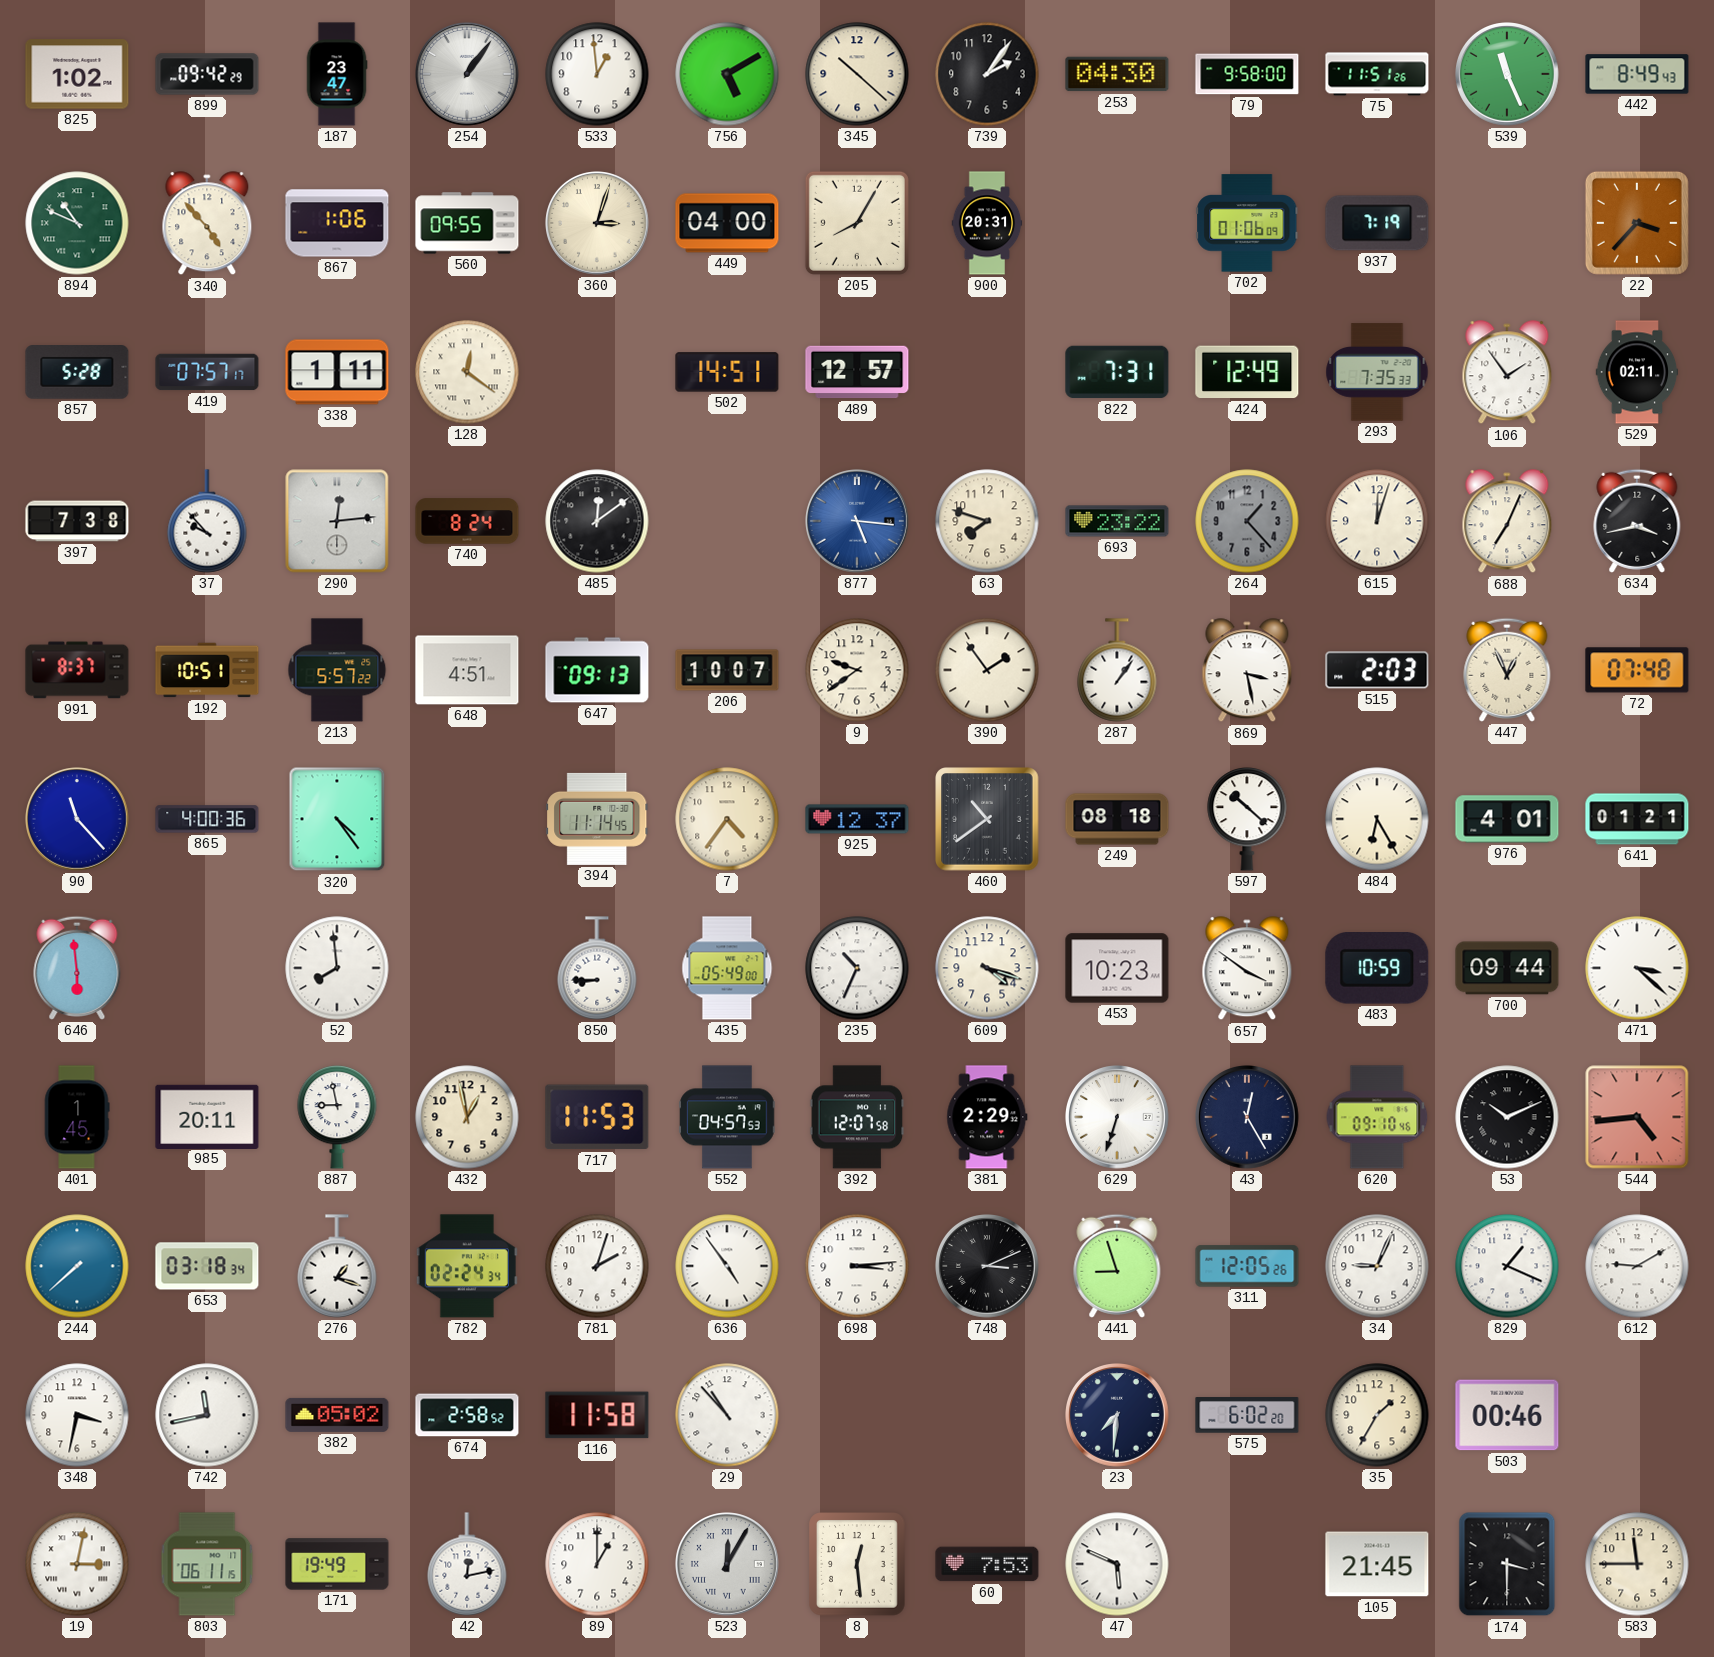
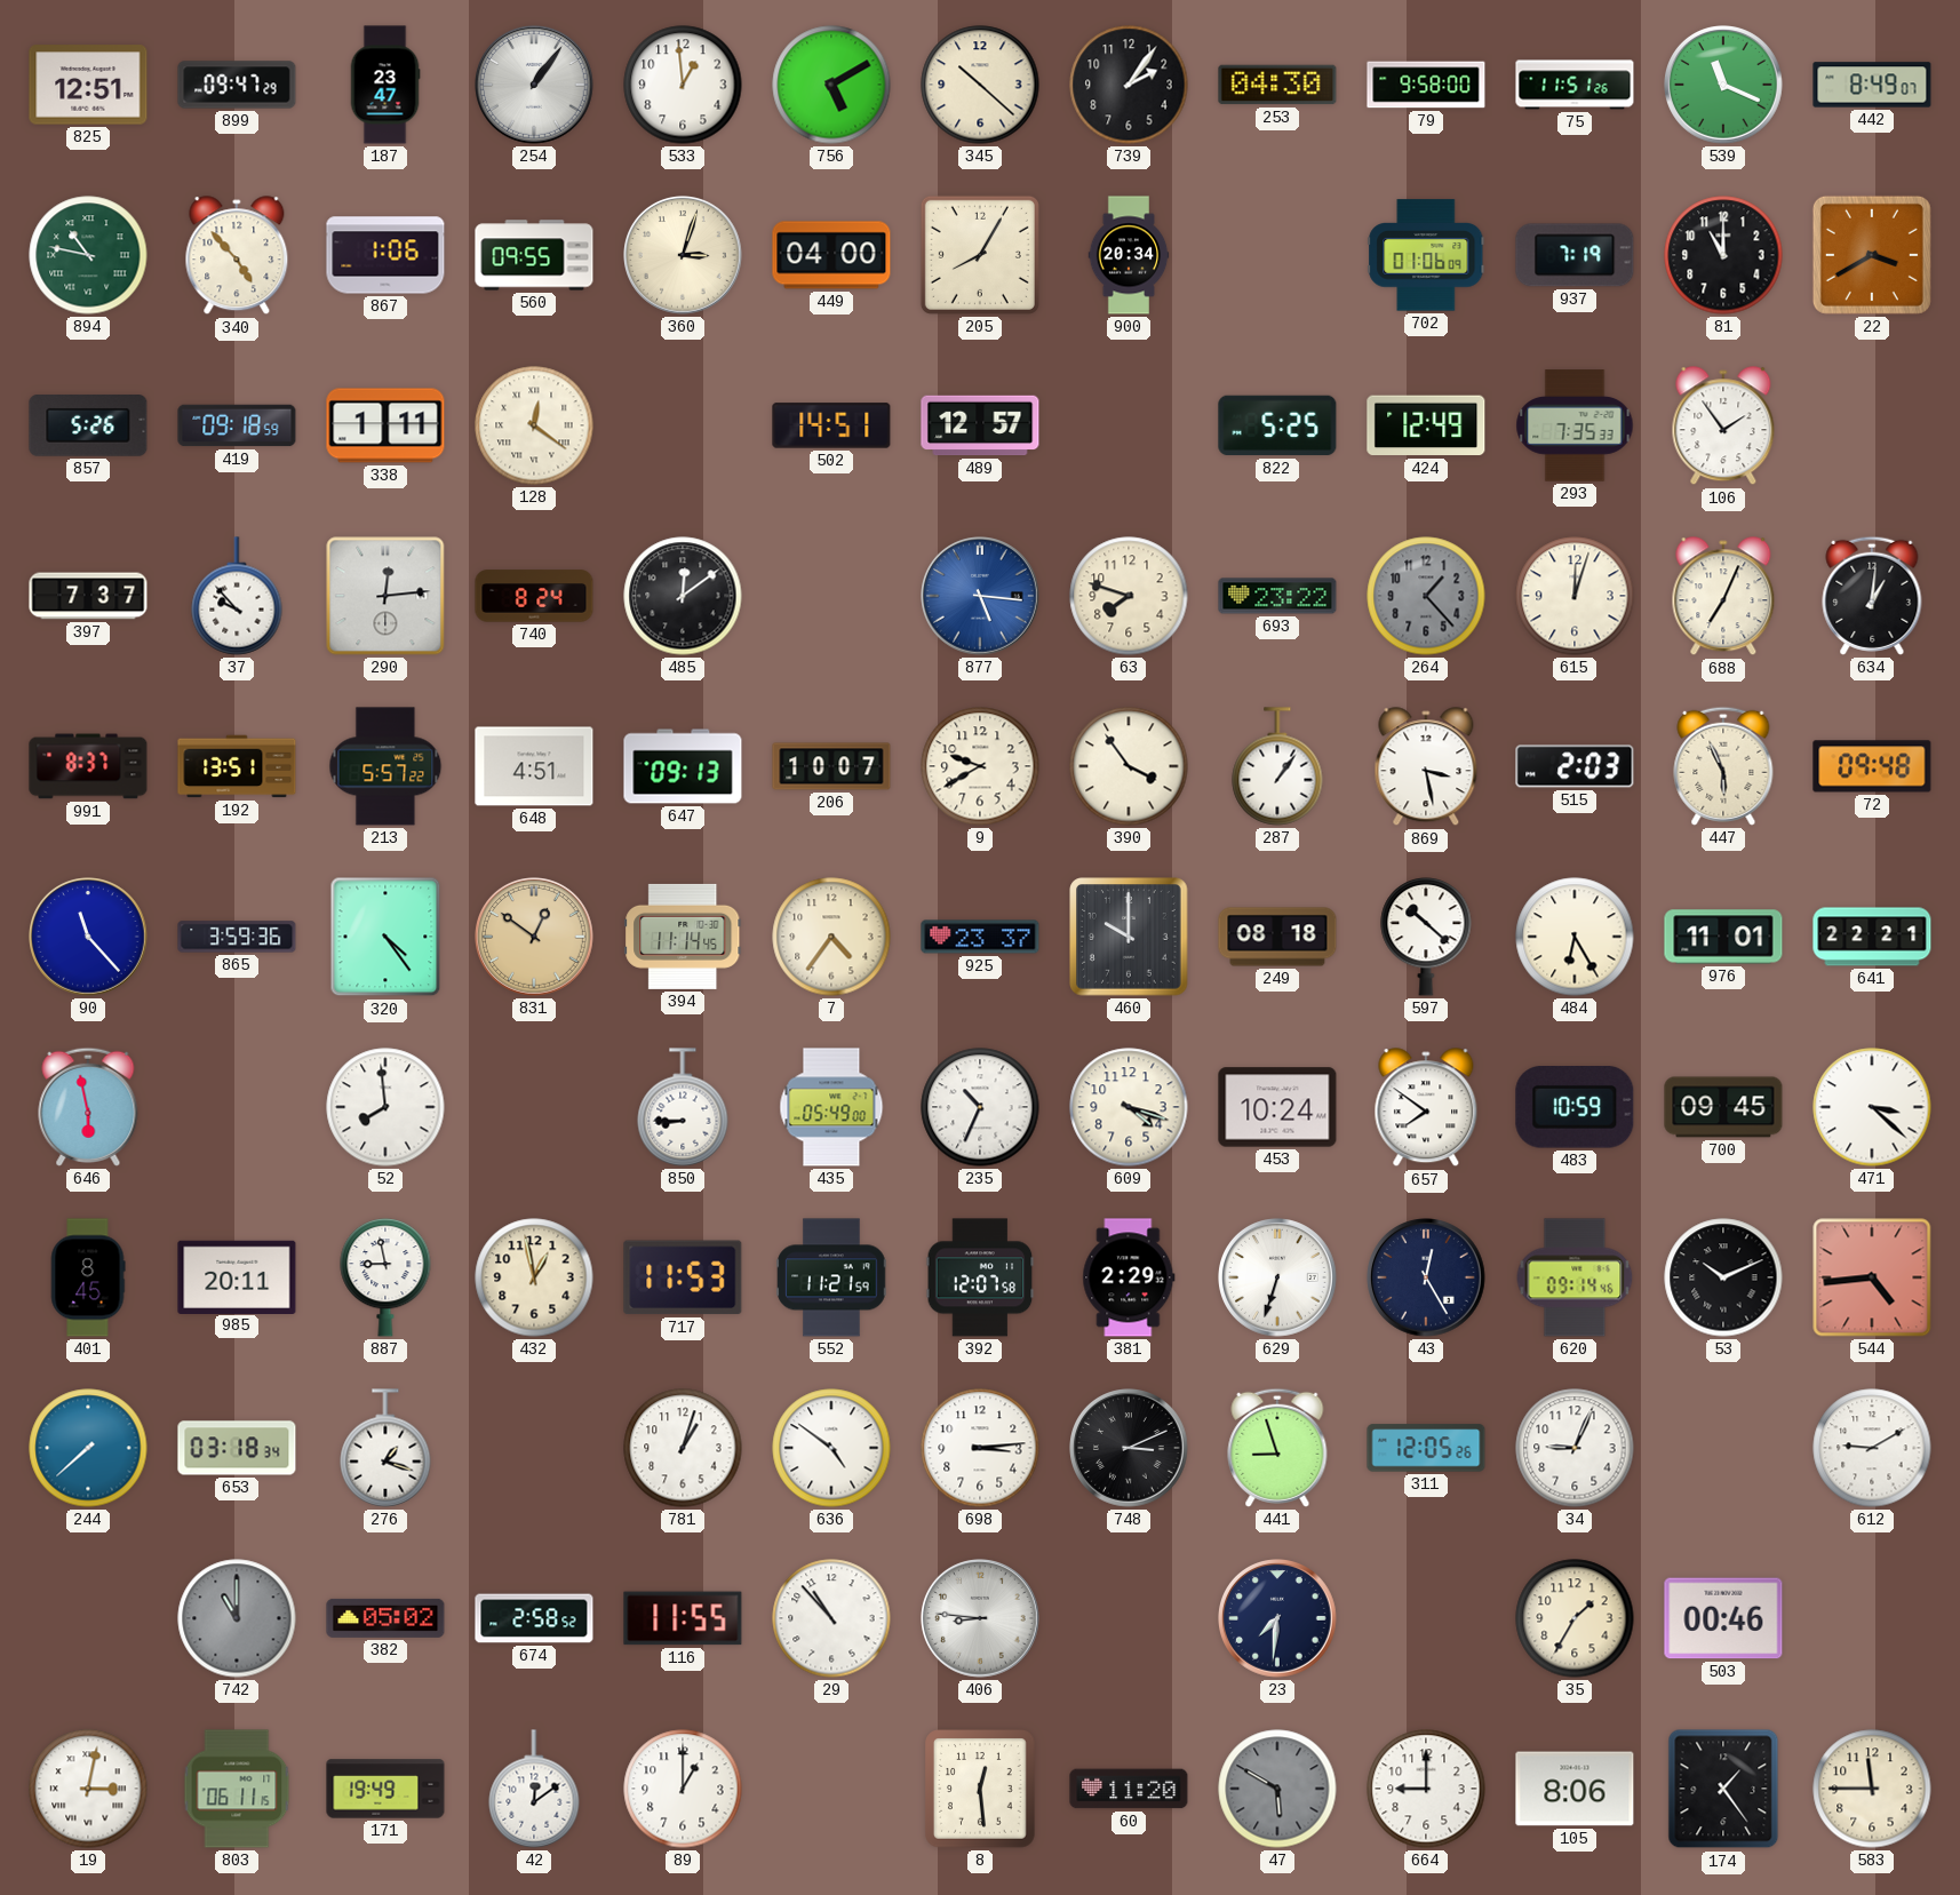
825: 1:02 -> 12:51 (88, 85)
899: 09:42 -> 09:47 (237, 85)
539: 11:26 -> 11:19 (1724, 86)
442: 8:49:43 -> 8:49:07 (1872, 85)
894: 10:49 -> 10:47 (88, 255)
900: 20:31 -> 20:34 (1129, 255)
81: none -> 11:00 (1723, 255)
22: 3:37 -> 3:40 (1872, 255)
857: 5:28 -> 5:26 (88, 427)
419: 07:57 -> 09:18 (237, 425)
822: 7:31 -> 5:25 (1277, 425)
529: 02:11 -> none (1637, 372)
397: 7:38 -> 7:37 (88, 596)
634: 3:43 -> 1:01 (1872, 596)
192: 10:51 -> 13:51 (237, 766)
9: 9:39 -> 9:40 (980, 766)
390: 1:54 -> 3:54 (1129, 766)
447: 12:56 -> 5:56 (1723, 766)
72: 07:48 -> 09:48 (1872, 766)
865: 4:00 -> 3:59 (237, 937)
831: none -> 12:51 (535, 938)
925: 12:37 -> 23:37 (980, 937)
460: 10:39 -> 10:00 (1129, 937)
976: 4:01 -> 11:01 (1723, 937)
641: 01:21 -> 22:21 (1872, 937)
646: 5:59 -> 5:58 (88, 1107)
453: 10:23 -> 10:24 (1277, 1107)
657: 3:51 -> 7:51 (1426, 1108)
700: 09:44 -> 09:45 (1723, 1107)
401: 1:45 -> 8:45 (88, 1277)
552: 04:57 -> 11:21 (831, 1277)
620: 09:10 -> 09:14 (1575, 1277)
782: 02:24 -> none (467, 1266)
781: 2:03 -> 1:03 (683, 1448)
636: 4:54 -> 4:51 (831, 1448)
829: 1:19 -> none (1507, 1266)
348: 3:32 -> none (77, 1415)
742: 11:43 -> 11:00 (237, 1618)
742 dial: white -> grey (237, 1618)
116: 11:58 -> 11:55 (683, 1618)
406: none -> 8:46 (981, 1619)
575: 6:02 -> none (1247, 1415)
42: 12:13 -> 12:09 (534, 1789)
523: 12:05 -> none (728, 1565)
60: 7:53 -> 11:20 (1129, 1789)
47: 5:49 -> 5:50 (1277, 1789)
47 dial: white -> grey (1277, 1789)
664: none -> 9:00 (1426, 1789)
105: 21:45 -> 8:06 (1575, 1789)
174: 3:30 -> 1:24 (1723, 1789)
